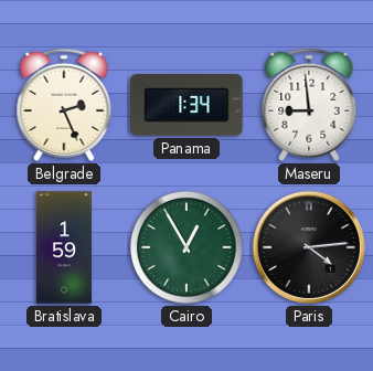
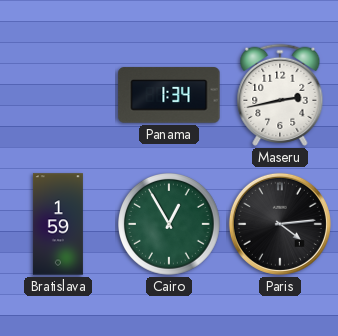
Belgrade: 2:26 -> none (64, 105)
Maseru: 8:59 -> 2:43 (280, 95)
